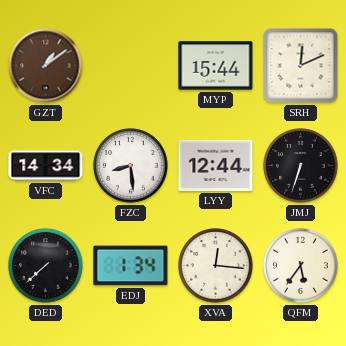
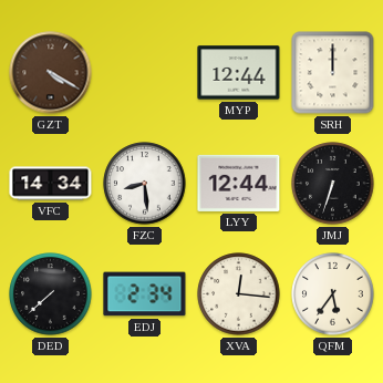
GZT: 1:09 -> 4:20 (51, 73)
MYP: 15:44 -> 12:44 (239, 73)
SRH: 12:11 -> 12:00 (333, 73)
EDJ: 1:34 -> 2:34 (145, 294)
